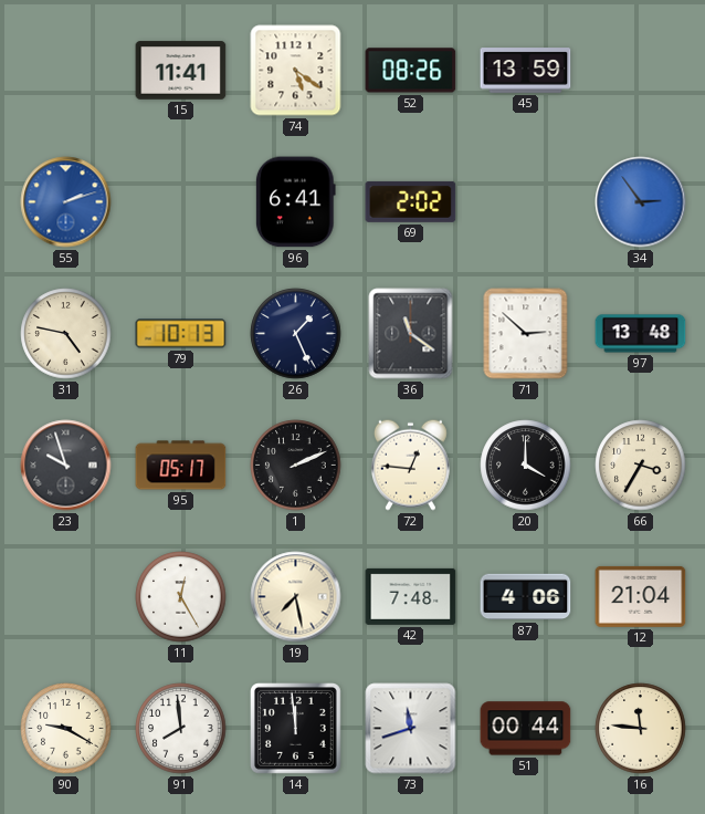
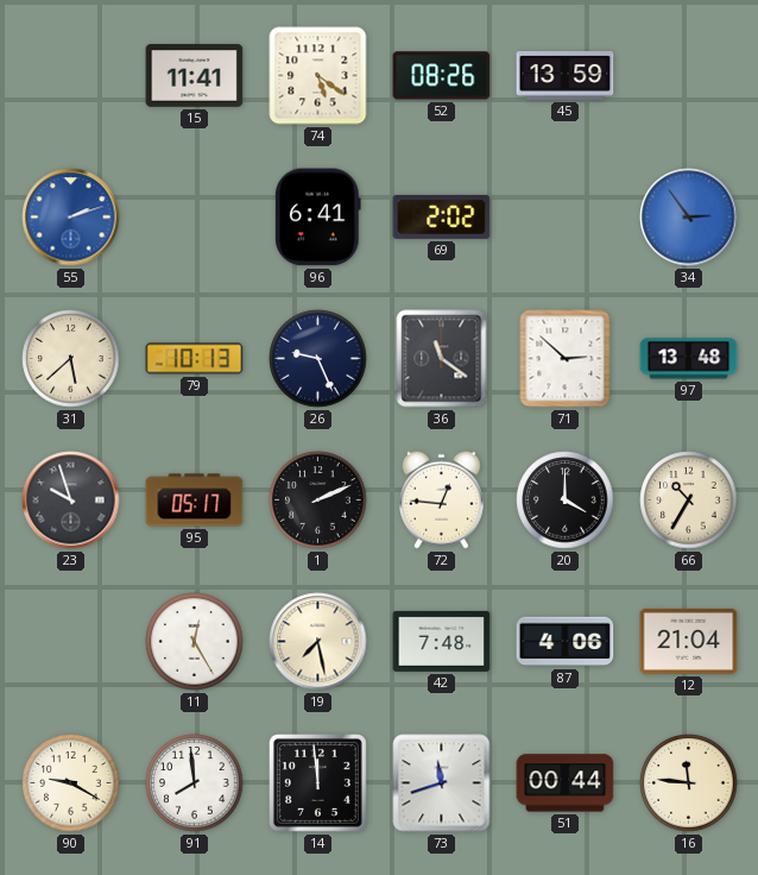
31: 4:47 -> 5:38 (71, 359)
26: 1:26 -> 9:26 (318, 359)
66: 3:35 -> 10:35 (689, 501)
